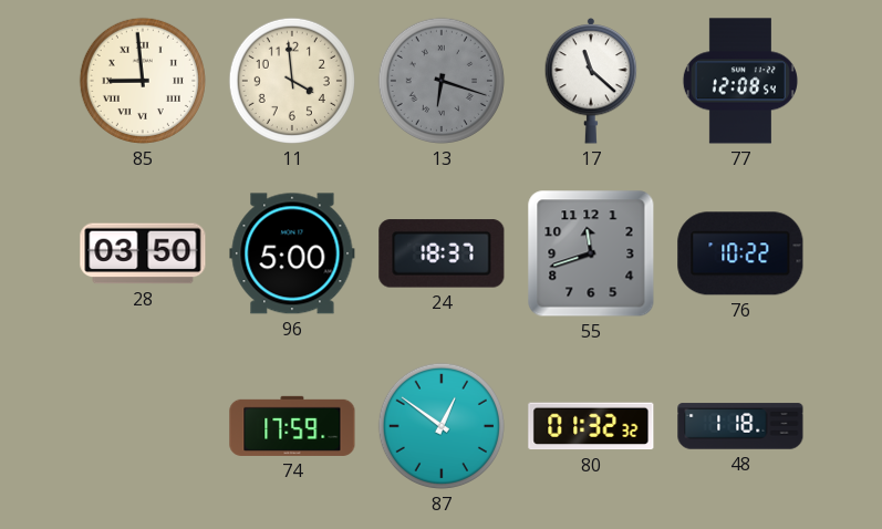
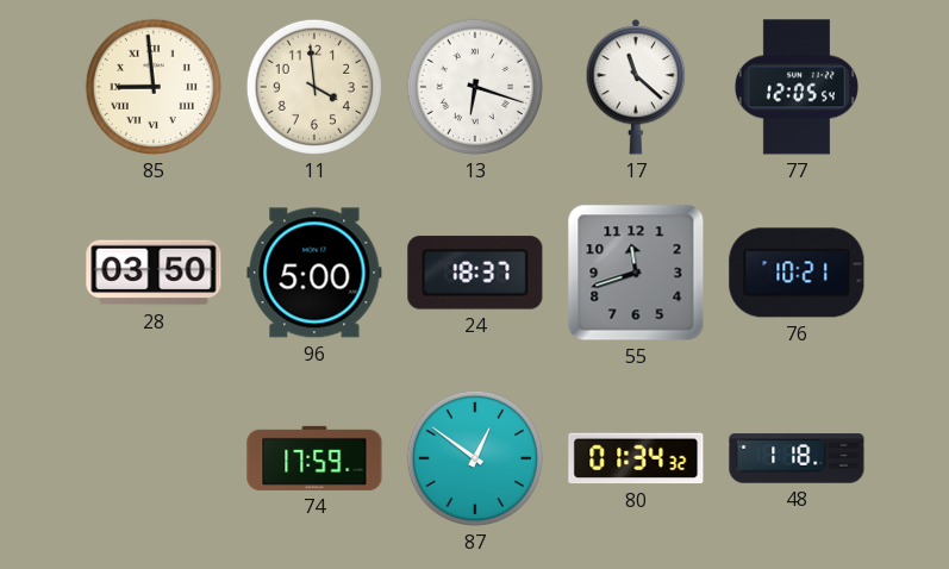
13 dial: grey -> white (475, 87)
77: 12:08 -> 12:05 (797, 87)
76: 10:22 -> 10:21 (797, 273)
80: 01:32 -> 01:34 (636, 458)
